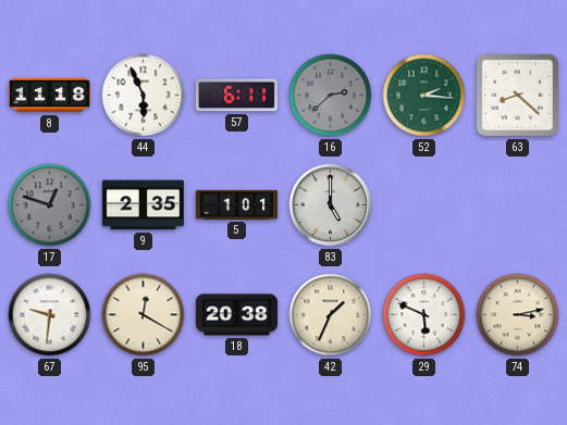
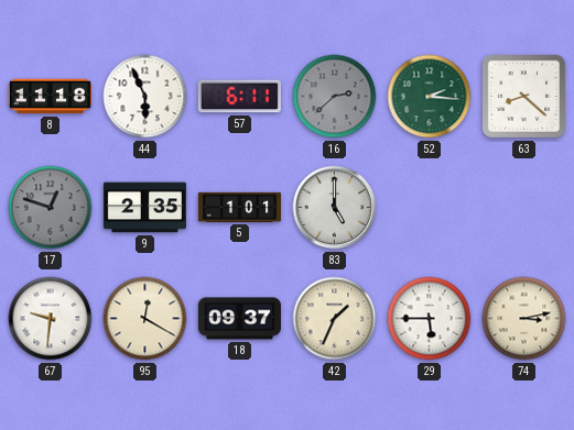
18: 20:38 -> 09:37 (239, 319)
29: 5:49 -> 5:45 (430, 319)
